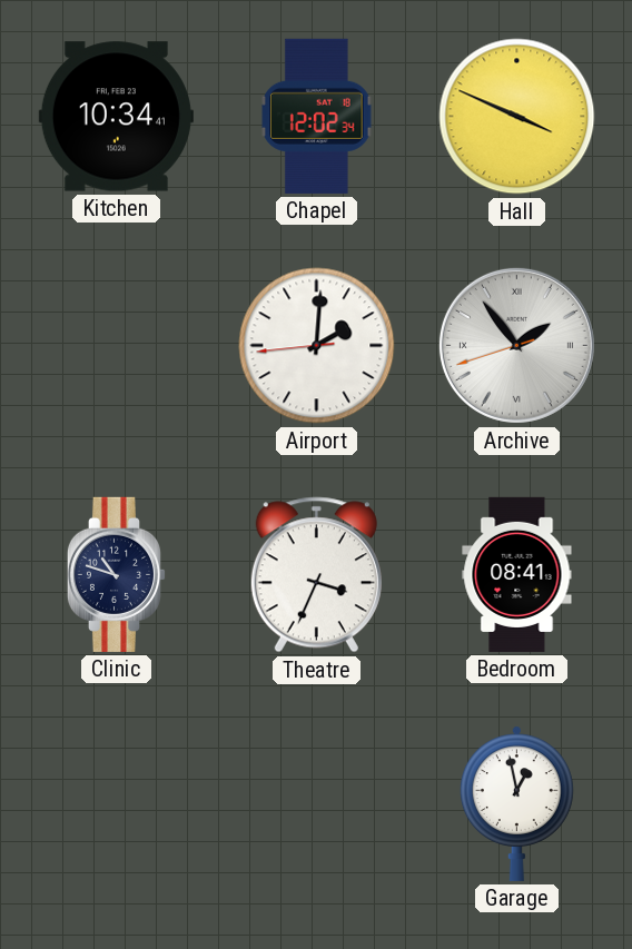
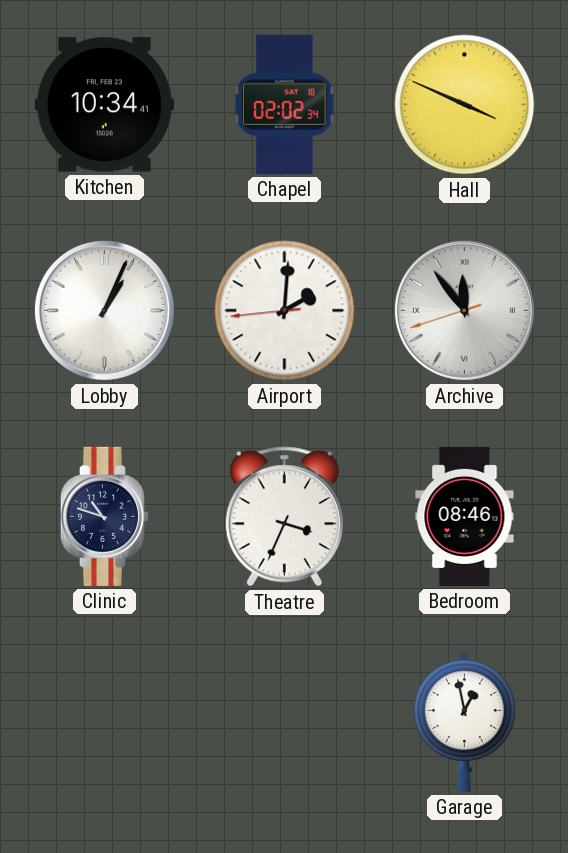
Chapel: 12:02 -> 02:02 (285, 104)
Lobby: none -> 1:04 (104, 310)
Archive: 1:53 -> 11:53 (464, 310)
Bedroom: 08:41 -> 08:46 (465, 516)
